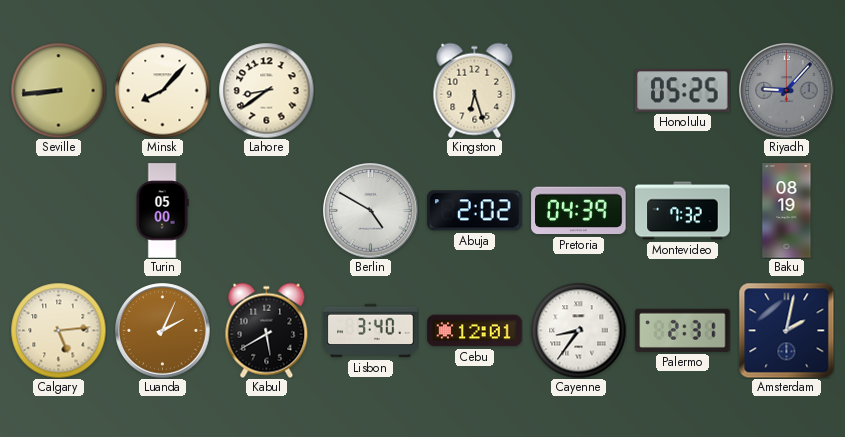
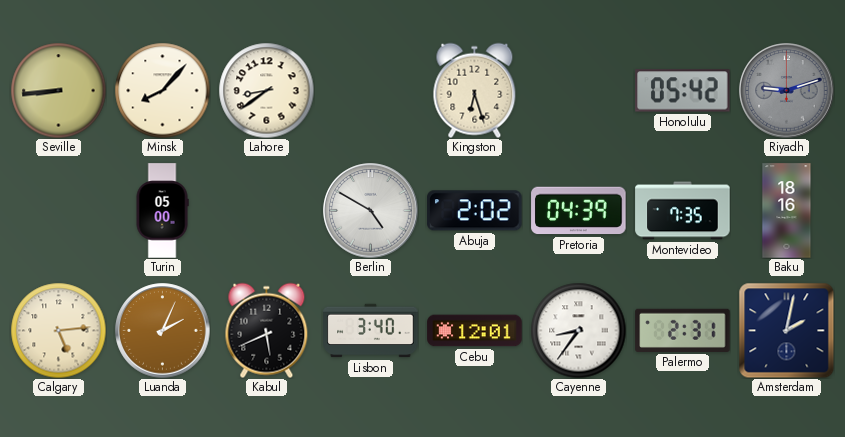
Honolulu: 05:25 -> 05:42 (683, 91)
Riyadh: 9:07 -> 9:12 (787, 91)
Montevideo: 7:32 -> 7:35 (683, 211)
Baku: 08:19 -> 18:16 (787, 211)
Kabul: 5:40 -> 5:41 (267, 330)
